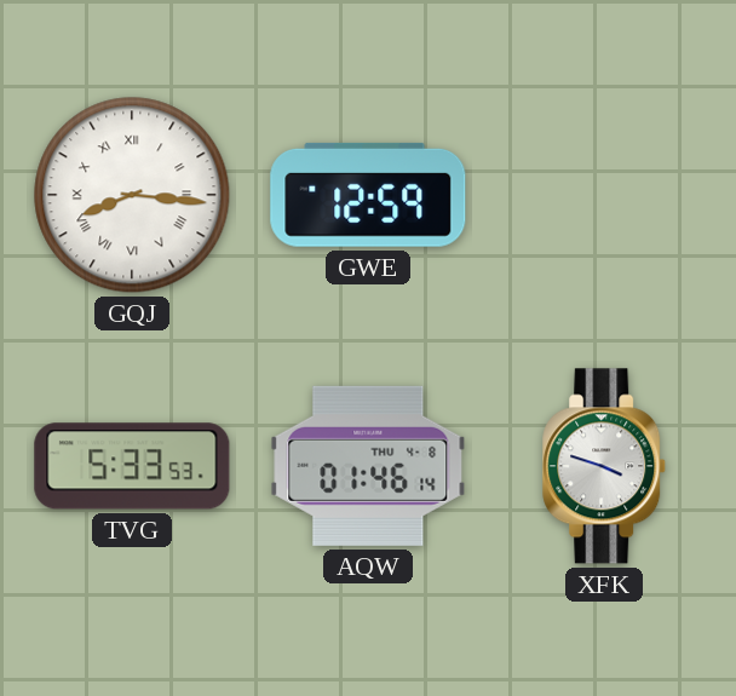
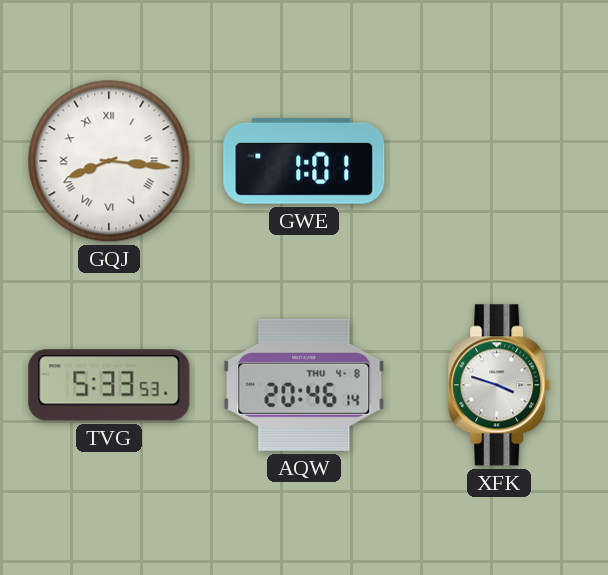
GWE: 12:59 -> 1:01 (304, 161)
AQW: 01:46 -> 20:46 (304, 385)
